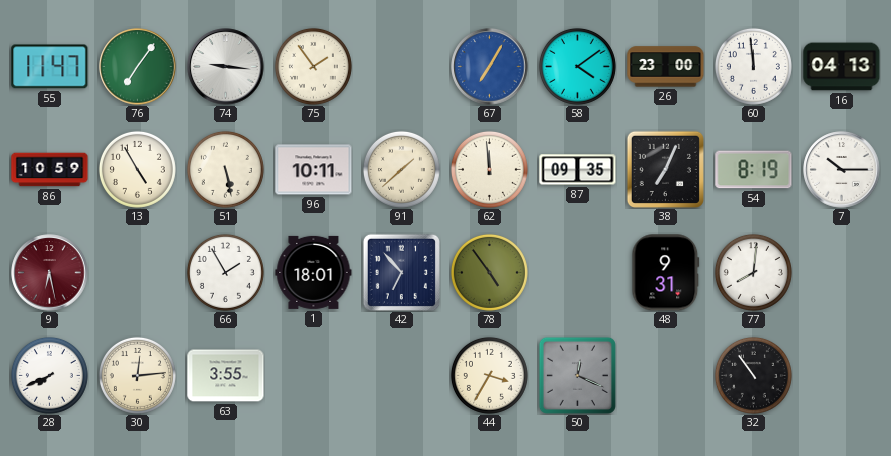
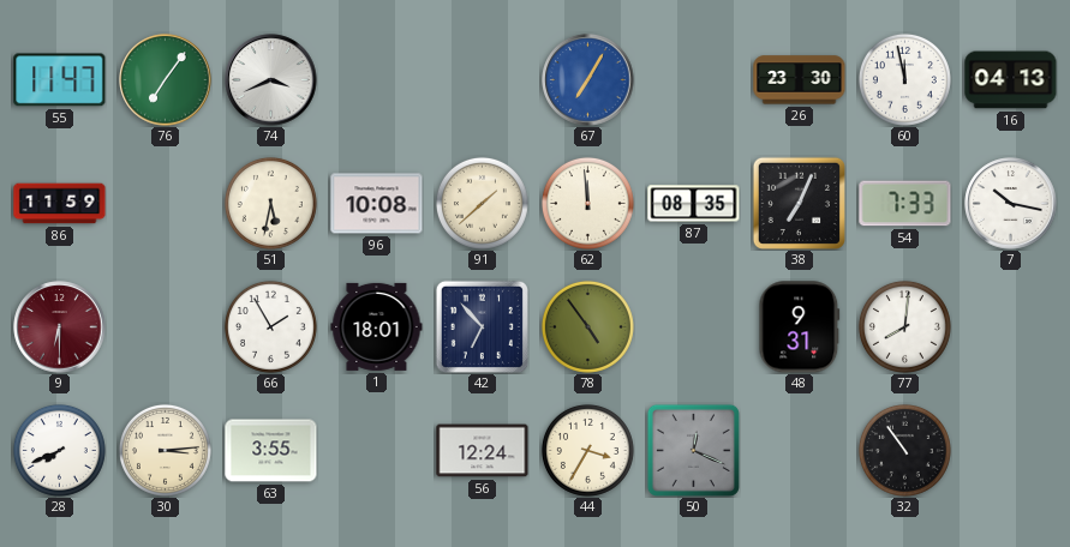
74: 9:16 -> 3:41 (271, 80)
75: 1:54 -> none (313, 66)
58: 4:09 -> none (577, 66)
26: 23:00 -> 23:30 (800, 80)
60: 11:59 -> 11:58 (904, 79)
86: 10:59 -> 11:59 (60, 204)
13: 4:55 -> none (137, 169)
51: 5:28 -> 5:32 (270, 203)
96: 10:11 -> 10:08 (377, 204)
87: 09:35 -> 08:35 (694, 204)
54: 8:19 -> 7:33 (905, 204)
7: 10:15 -> 10:17 (1011, 204)
9: 6:28 -> 6:30 (60, 327)
30: 12:14 -> 3:14 (165, 450)
56: none -> 12:24 (483, 451)
